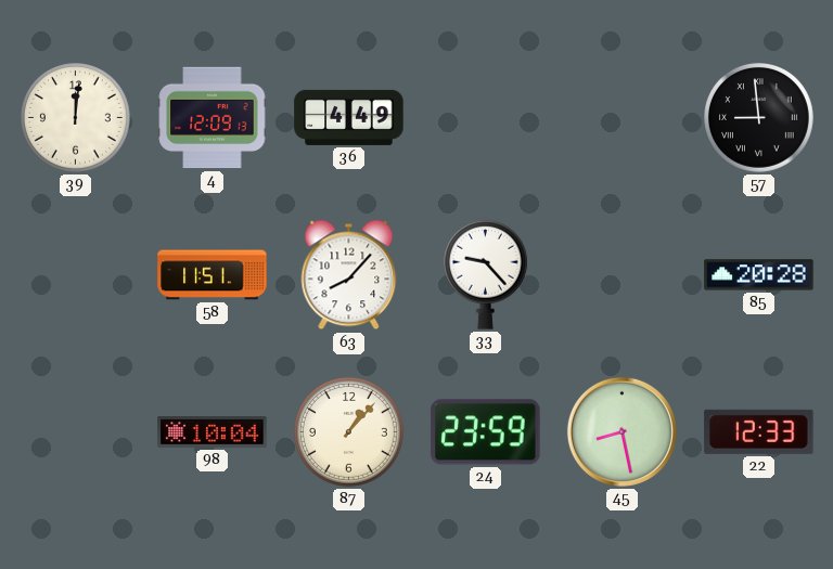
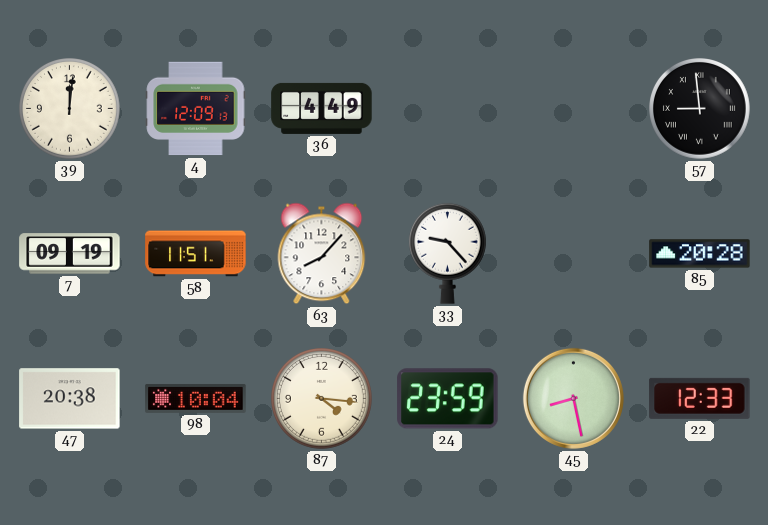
7: none -> 09:19 (70, 254)
47: none -> 20:38 (70, 399)
87: 1:07 -> 4:16 (322, 399)
